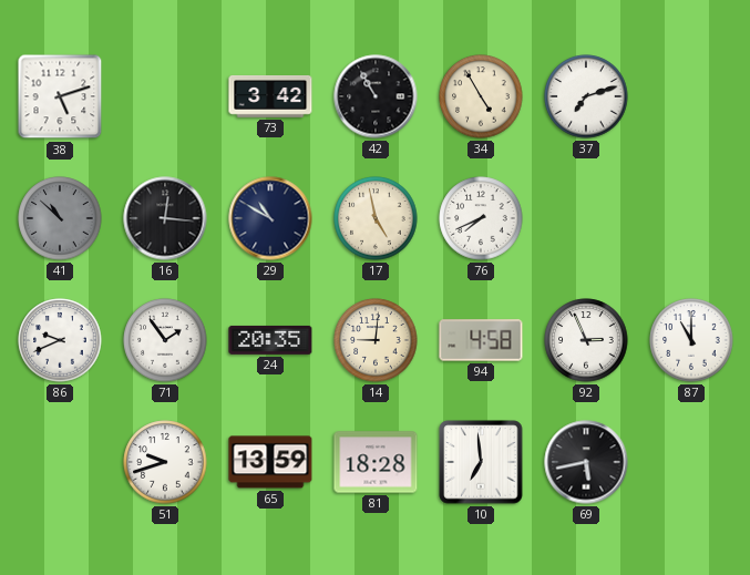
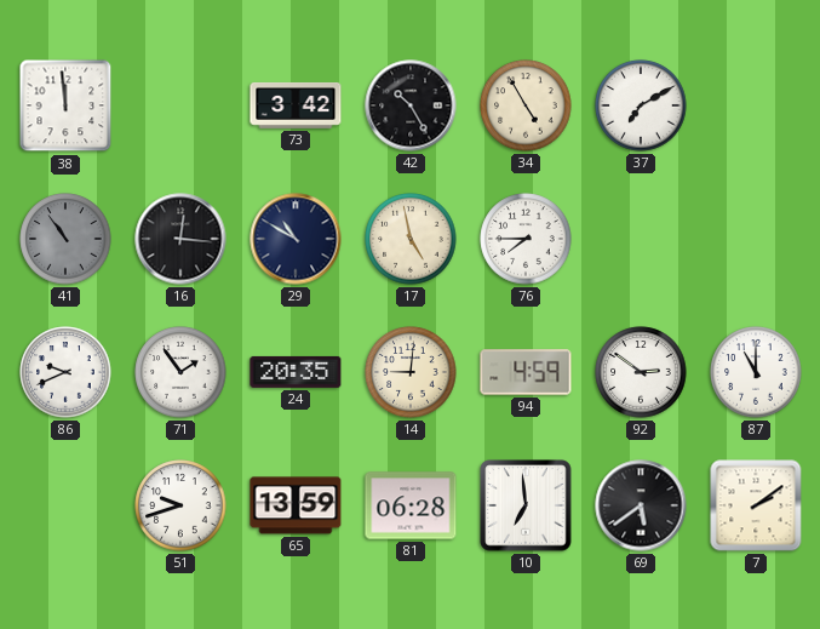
38: 5:12 -> 11:59 (65, 105)
42: 10:55 -> 10:25 (411, 105)
37: 7:12 -> 7:10 (641, 105)
41: 10:52 -> 10:54 (65, 239)
76: 7:41 -> 7:45 (526, 239)
94: 4:58 -> 4:59 (526, 372)
92: 2:56 -> 2:51 (641, 372)
81: 18:28 -> 06:28 (411, 505)
69: 5:43 -> 5:39 (641, 505)
7: none -> 2:09 (756, 505)
